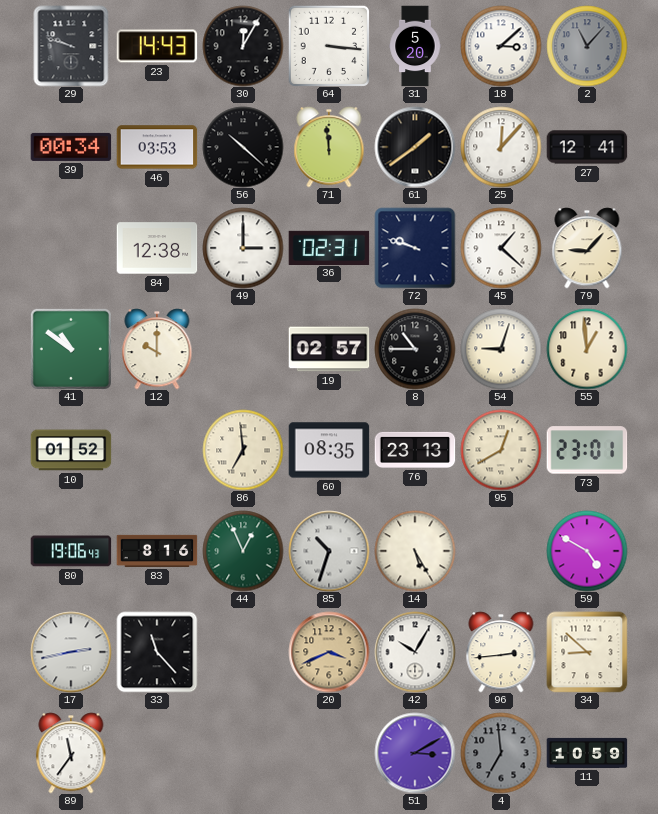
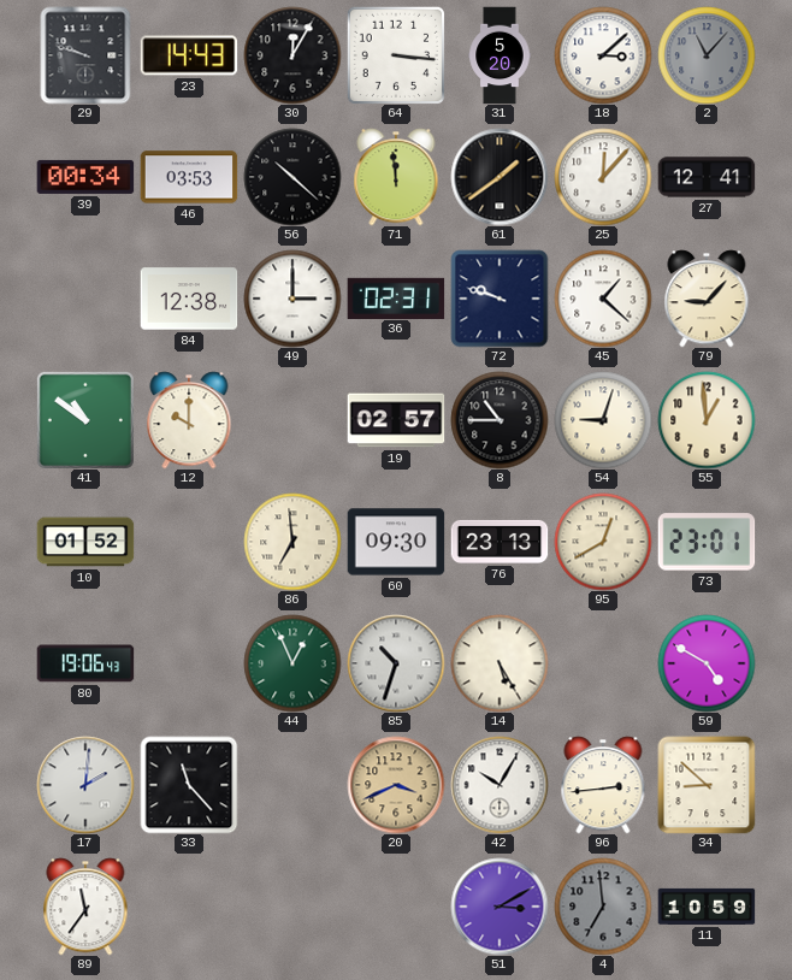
60: 08:35 -> 09:30 (396, 542)
83: 8:16 -> none (157, 551)
17: 2:43 -> 2:01 (85, 785)
